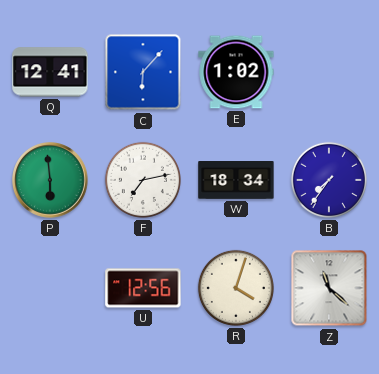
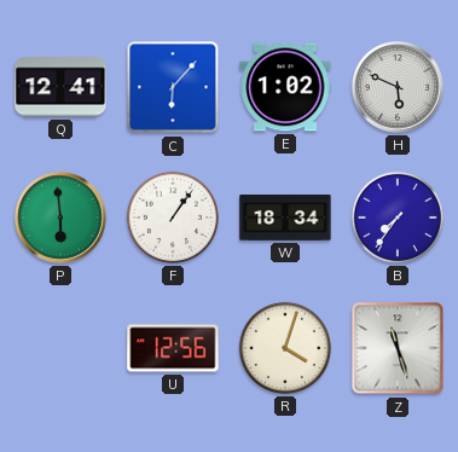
H: none -> 5:49 (398, 87)
F: 7:13 -> 1:06 (173, 218)
Z: 11:22 -> 11:27 (398, 348)
